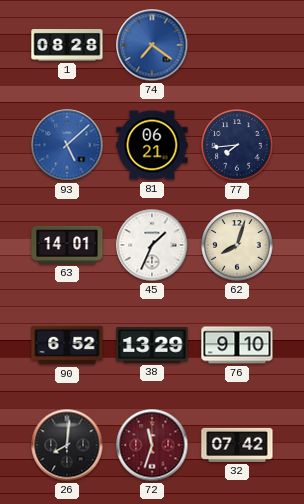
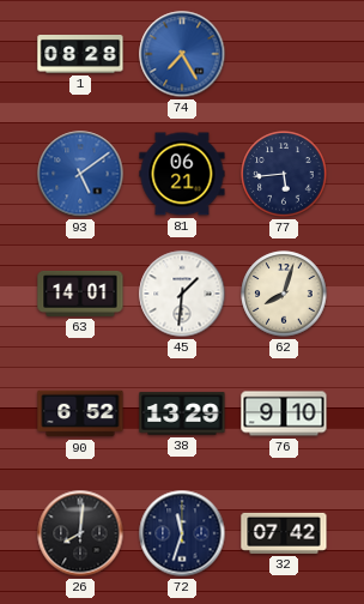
74: 7:21 -> 7:25 (182, 54)
93: 5:08 -> 5:09 (80, 174)
77: 7:44 -> 5:44 (284, 174)
45: 1:34 -> 1:31 (182, 294)
72 dial: burgundy -> navy (182, 533)
